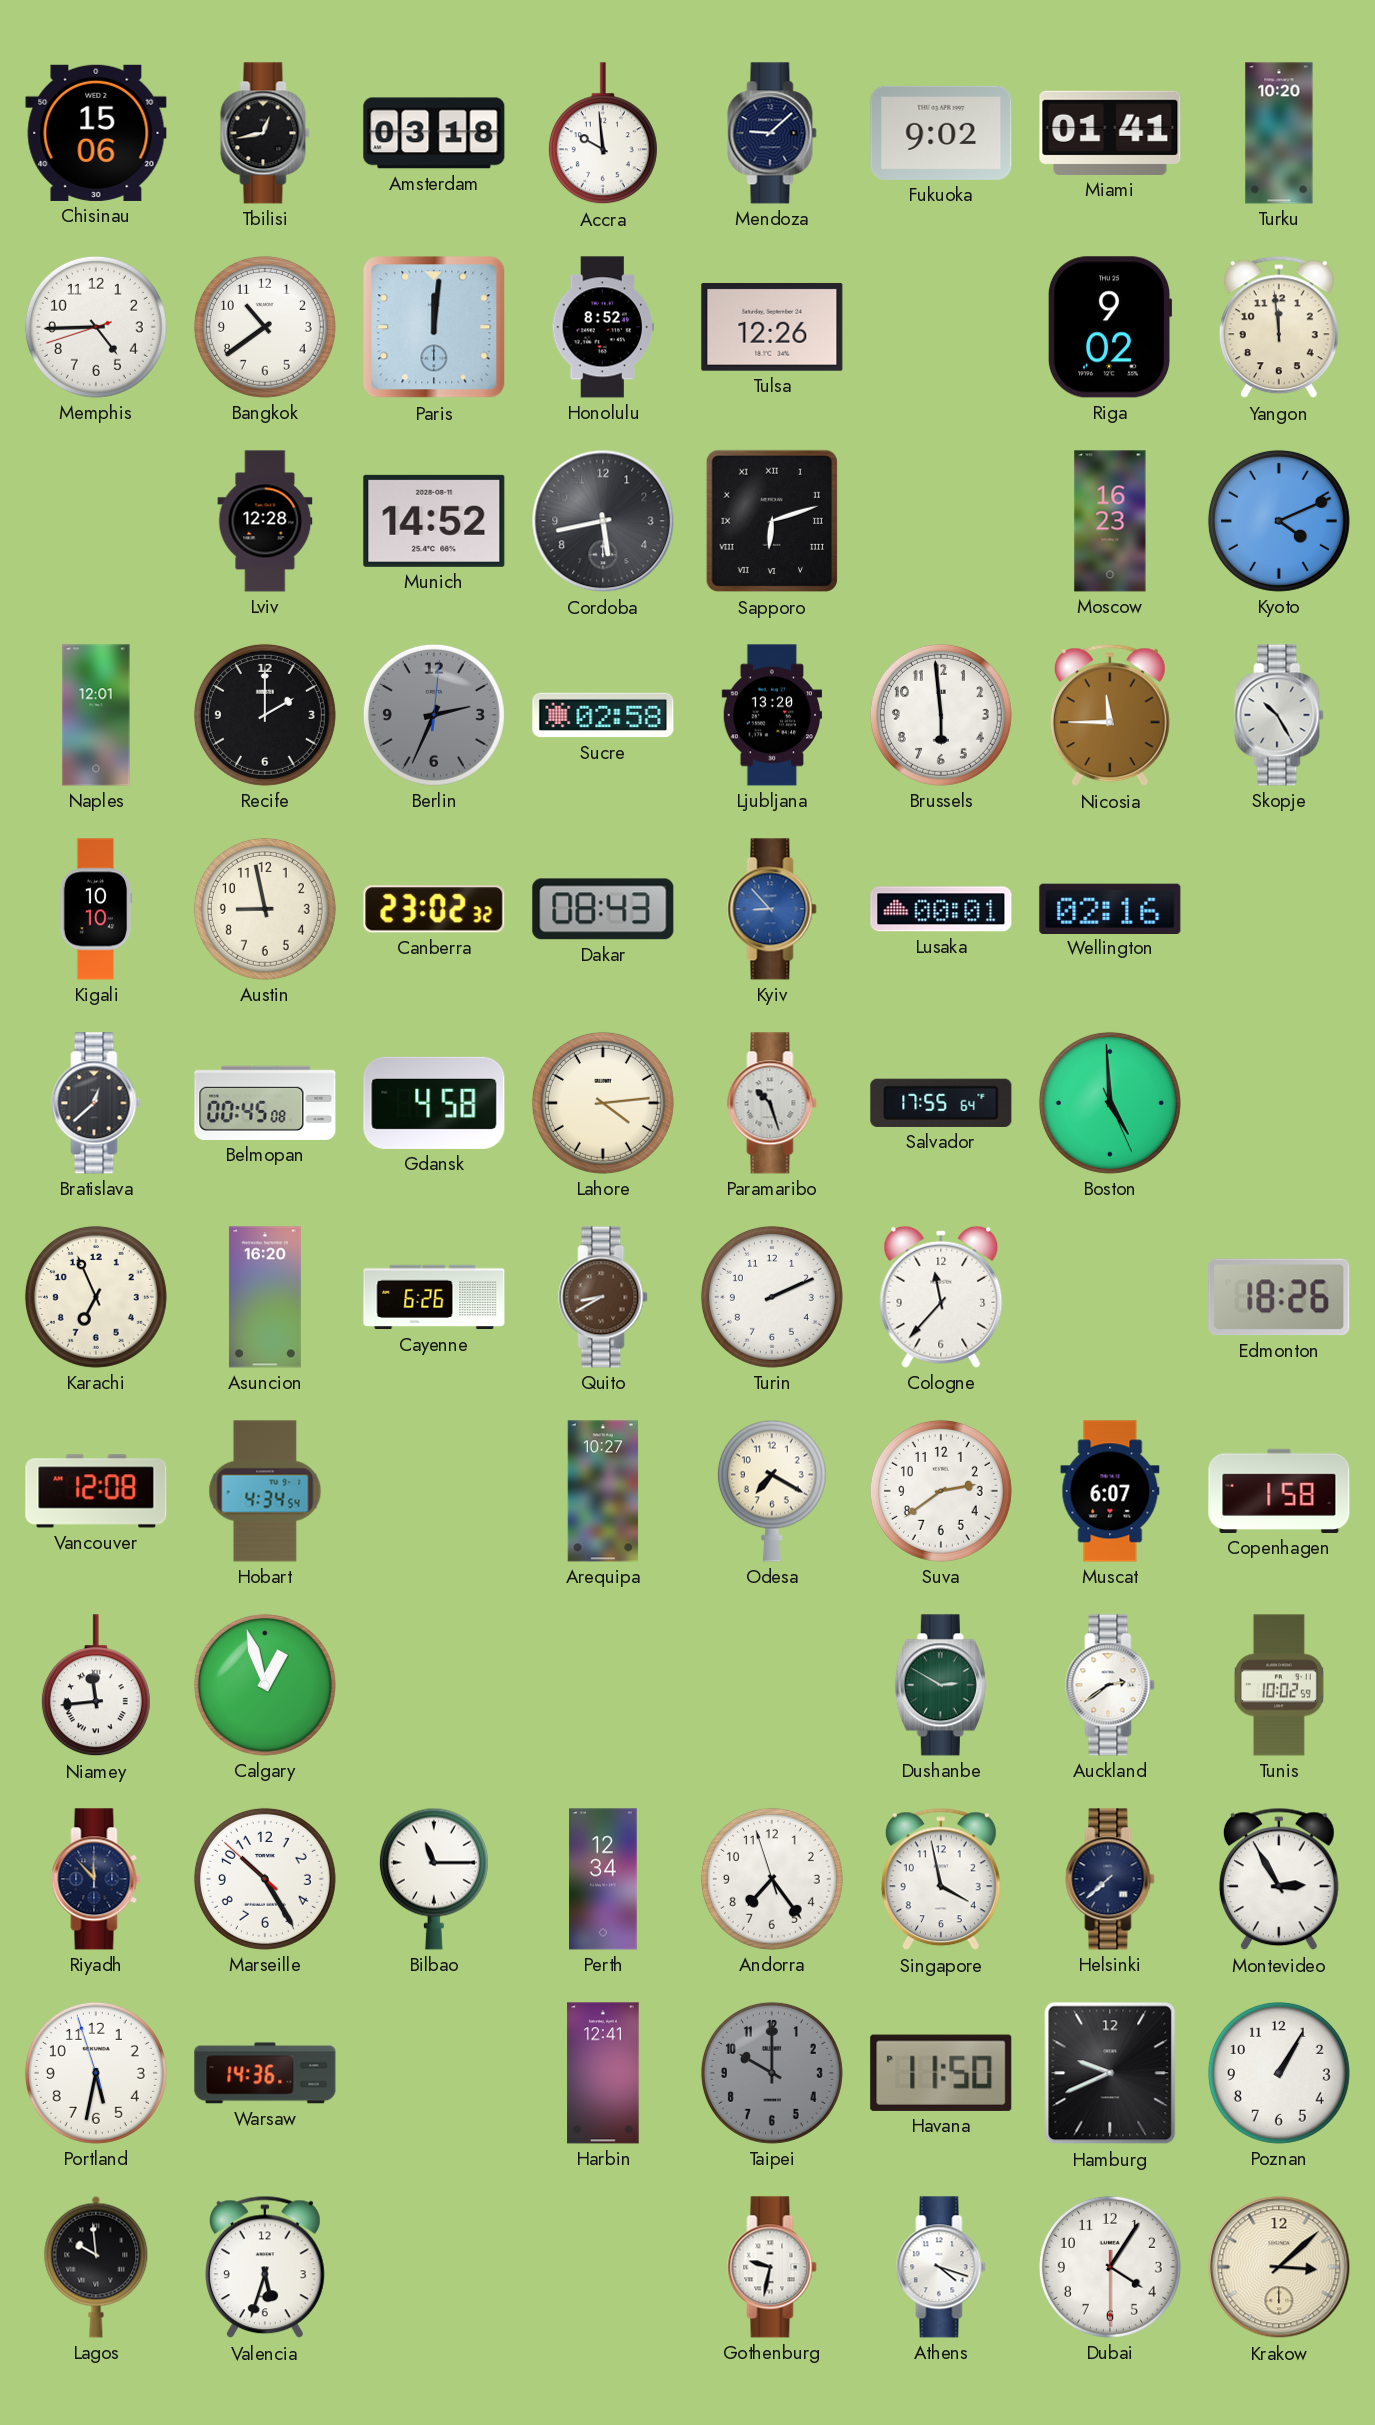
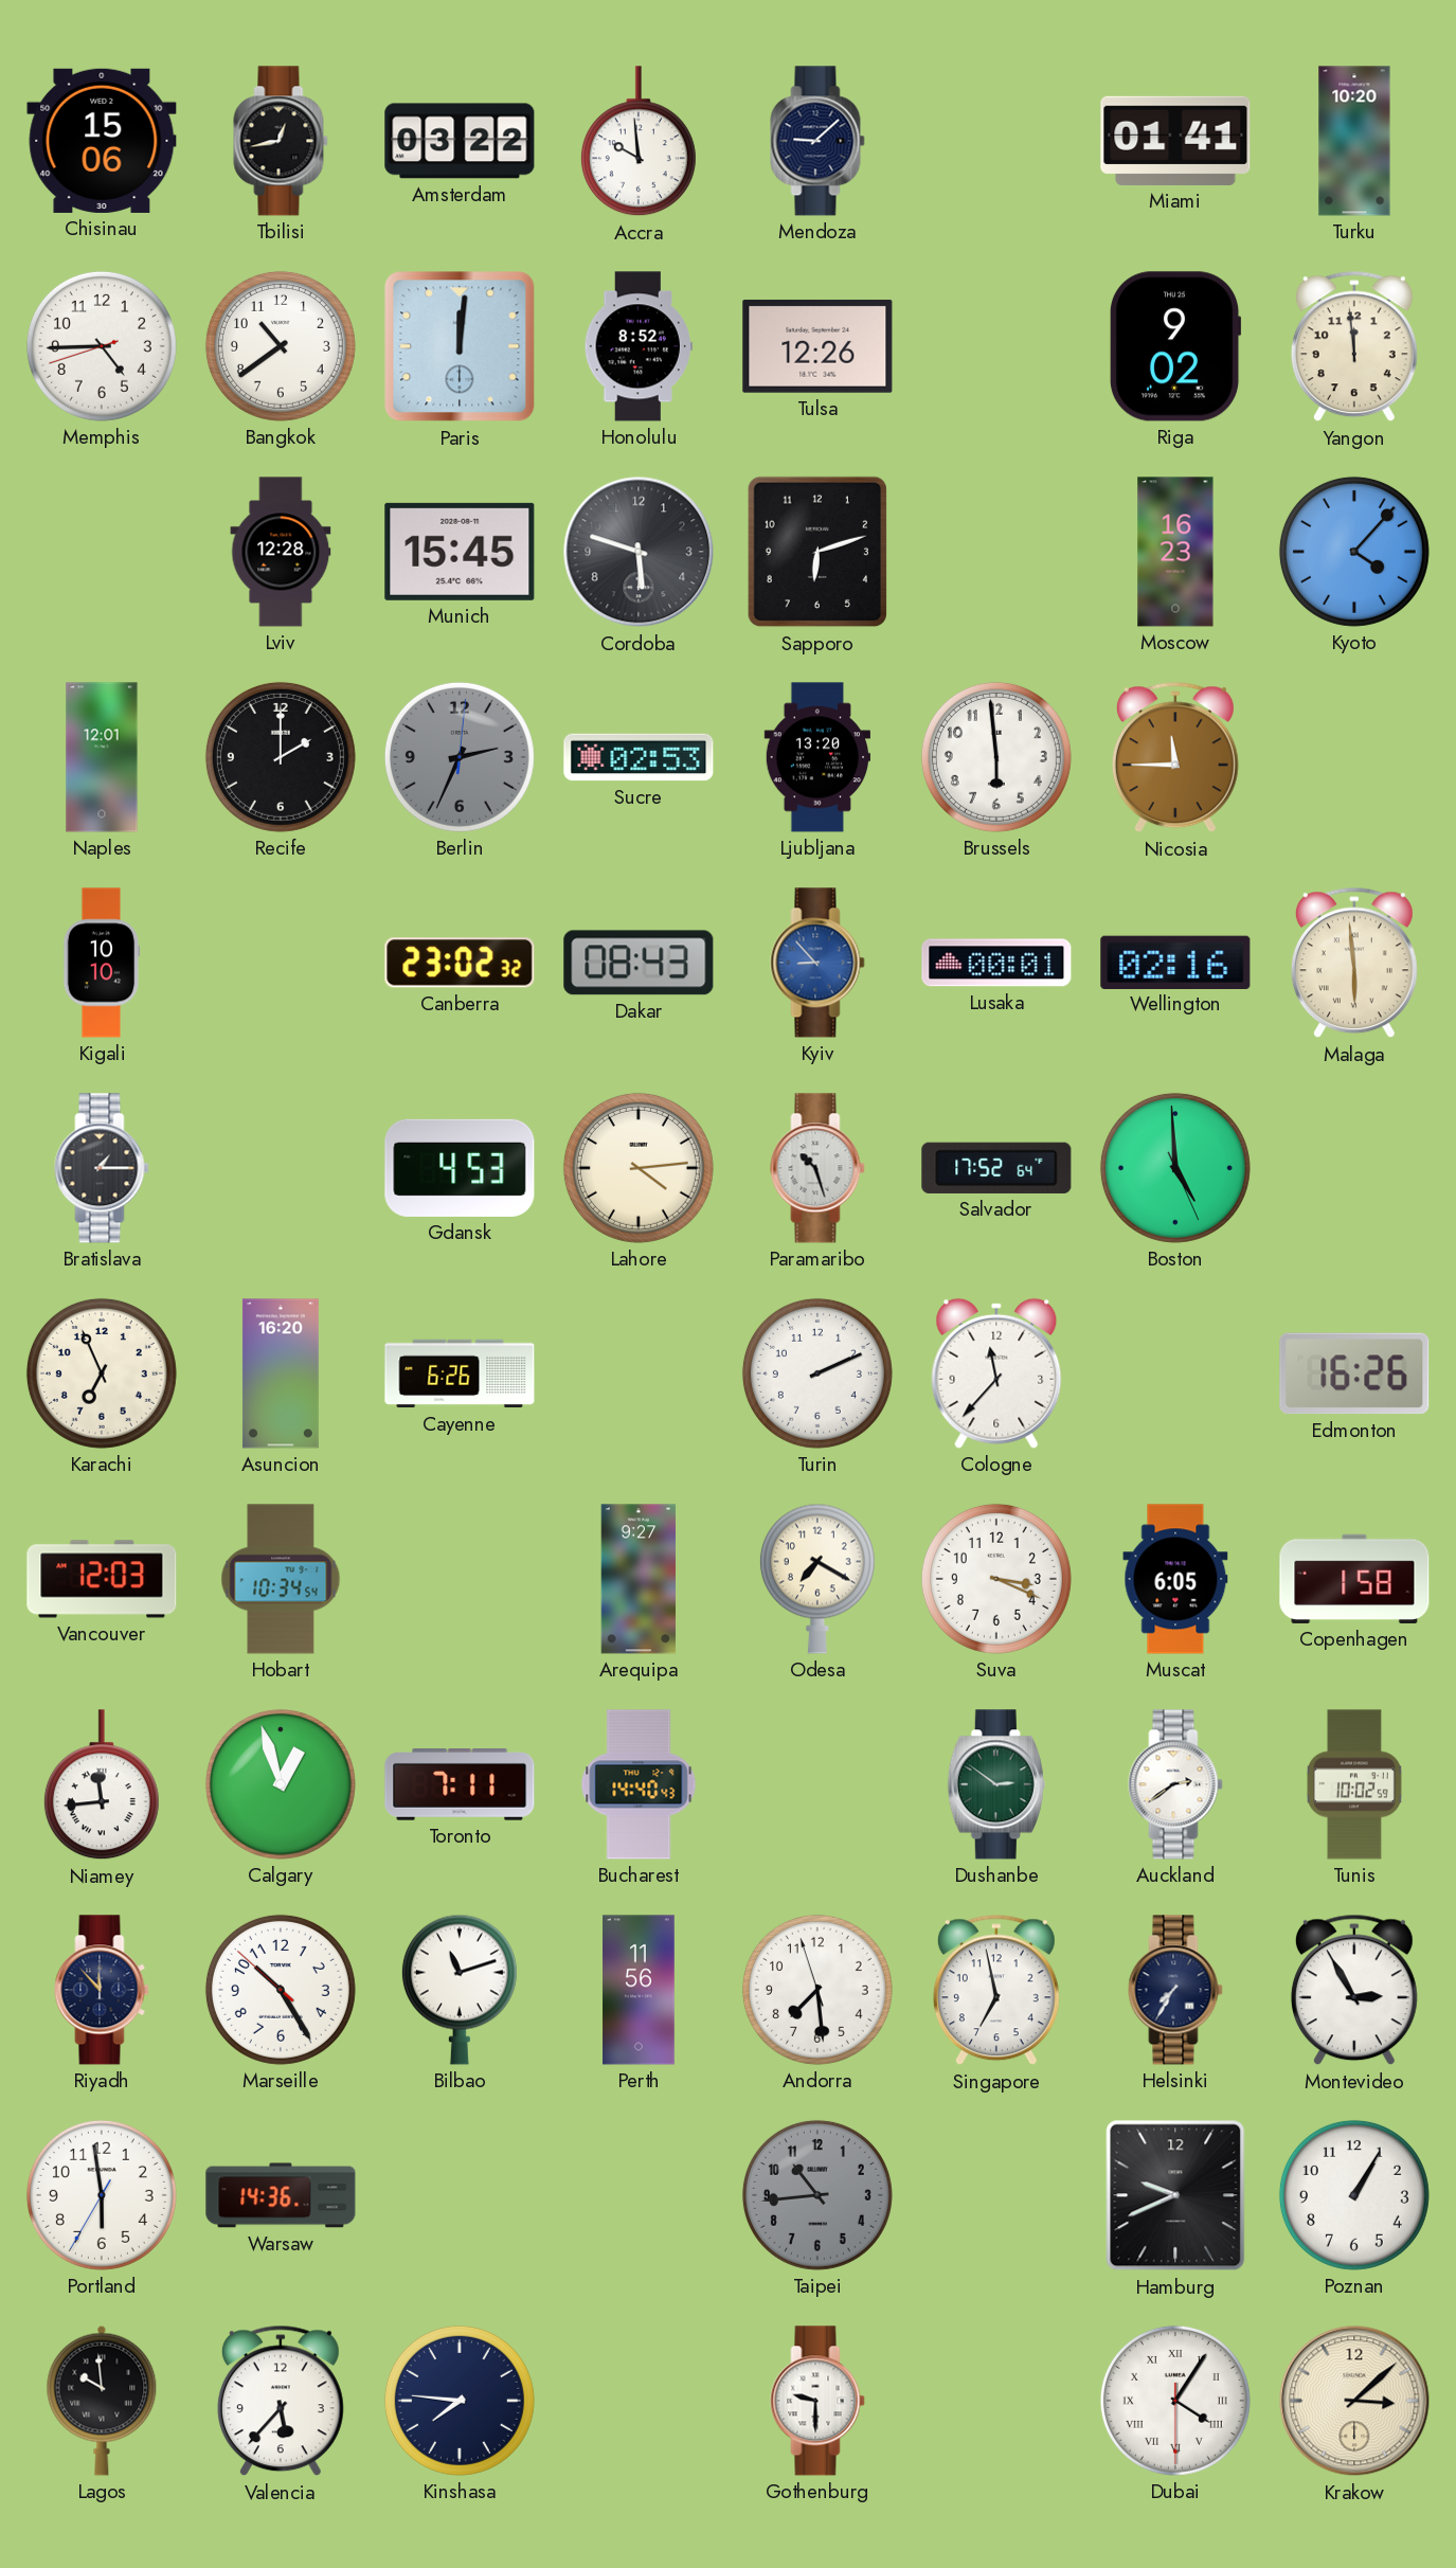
Amsterdam: 03:18 -> 03:22 (460, 141)
Fukuoka: 9:02 -> none (941, 133)
Munich: 14:52 -> 15:45 (460, 552)
Cordoba: 5:43 -> 5:48 (639, 552)
Sapporo numerals: Roman -> Arabic (816, 552)
Kyoto: 4:11 -> 4:07 (1354, 552)
Sucre: 02:58 -> 02:53 (639, 757)
Skopje: 10:25 -> none (1279, 715)
Austin: 8:58 -> none (265, 909)
Malaga: none -> 5:59 (1354, 963)
Bratislava: 12:38 -> 1:15 (102, 1168)
Belmopan: 00:45 -> none (265, 1103)
Gdansk: 4:58 -> 4:53 (460, 1168)
Salvador: 17:55 -> 17:52 (996, 1168)
Quito: 8:40 -> none (603, 1297)
Edmonton: 18:26 -> 16:26 (1354, 1373)
Vancouver: 12:08 -> 12:03 (102, 1579)
Hobart: 4:34 -> 10:34 (281, 1579)
Arequipa: 10:27 -> 9:27 (639, 1579)
Suva: 2:39 -> 3:19 (996, 1579)
Muscat: 6:07 -> 6:05 (1175, 1579)
Toronto: none -> 7:11 (460, 1785)
Bucharest: none -> 14:40 (639, 1784)
Dushanbe: 2:50 -> 2:51 (996, 1784)
Bilbao: 11:15 -> 11:12 (460, 1990)
Perth: 12:34 -> 11:56 (639, 1990)
Andorra: 7:23 -> 7:28 (817, 1990)
Singapore: 3:58 -> 6:58 (996, 1990)
Helsinki: 7:38 -> 7:35 (1175, 1990)
Portland: 5:31 -> 5:58 (102, 2195)
Harbin: 12:41 -> none (603, 2073)
Taipei: 10:00 -> 10:44 (817, 2195)
Havana: 11:50 -> none (941, 2073)
Valencia: 5:33 -> 5:37 (281, 2401)
Kinshasa: none -> 7:46 (460, 2401)
Gothenburg: 9:32 -> 9:30 (817, 2401)
Athens: 4:18 -> none (941, 2267)
Dubai numerals: Arabic -> Roman (1175, 2401)
